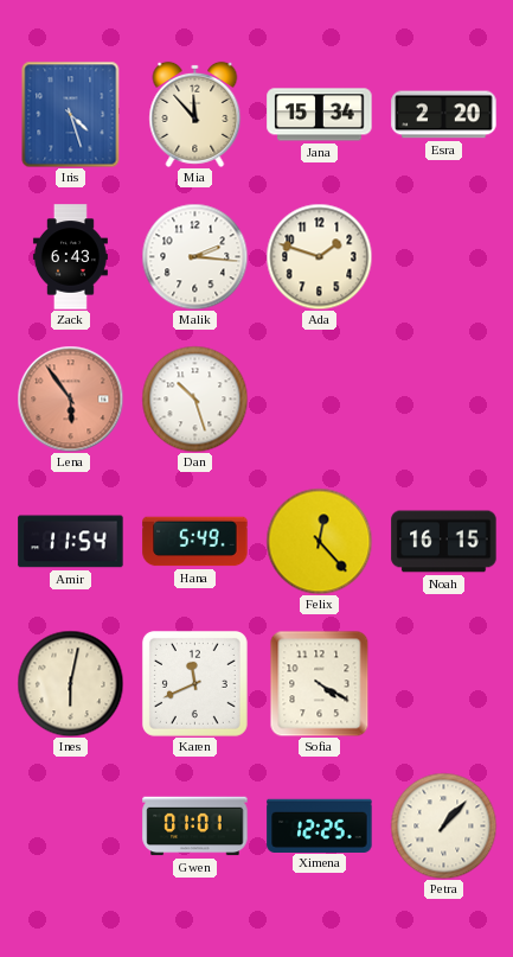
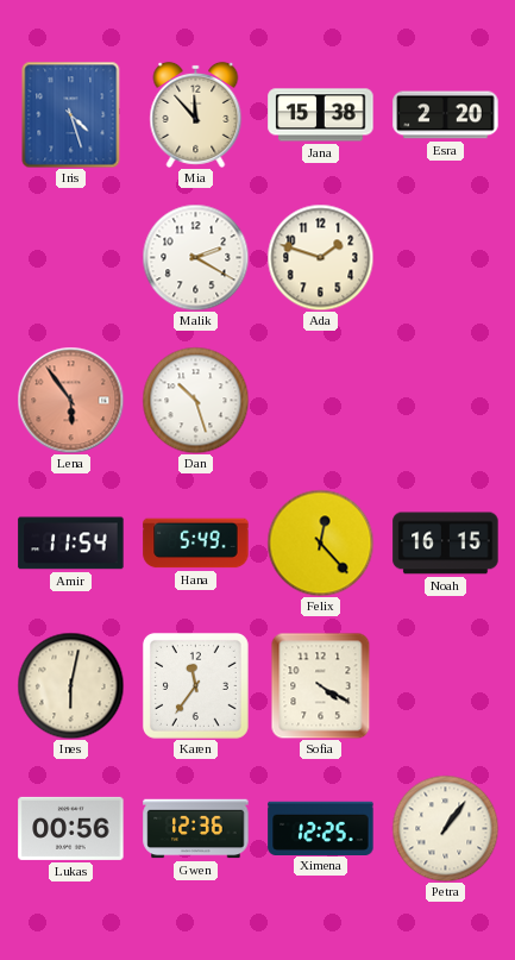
Jana: 15:34 -> 15:38 (321, 115)
Zack: 6:43 -> none (70, 257)
Malik: 2:16 -> 2:20 (195, 257)
Karen: 11:41 -> 11:36 (195, 685)
Lukas: none -> 00:56 (71, 828)
Gwen: 01:01 -> 12:36 (196, 829)
Petra: 1:07 -> 1:06 (445, 828)
